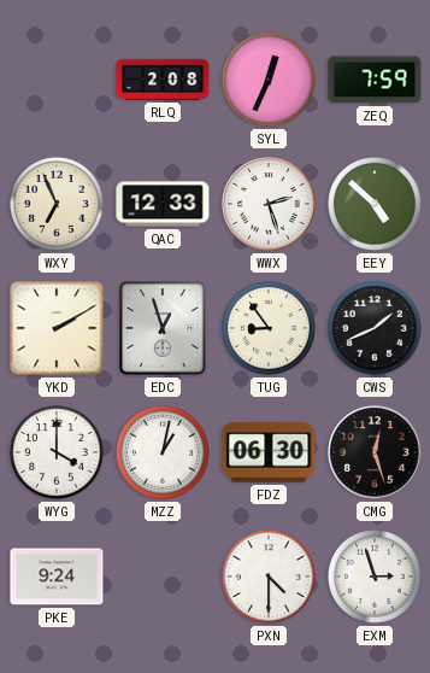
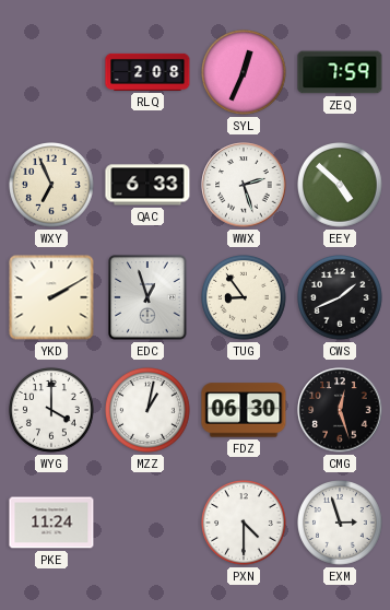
QAC: 12:33 -> 6:33 (147, 185)
PKE: 9:24 -> 11:24 (51, 523)
